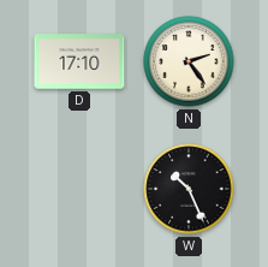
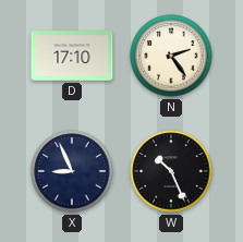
X: none -> 8:56 (72, 171)
